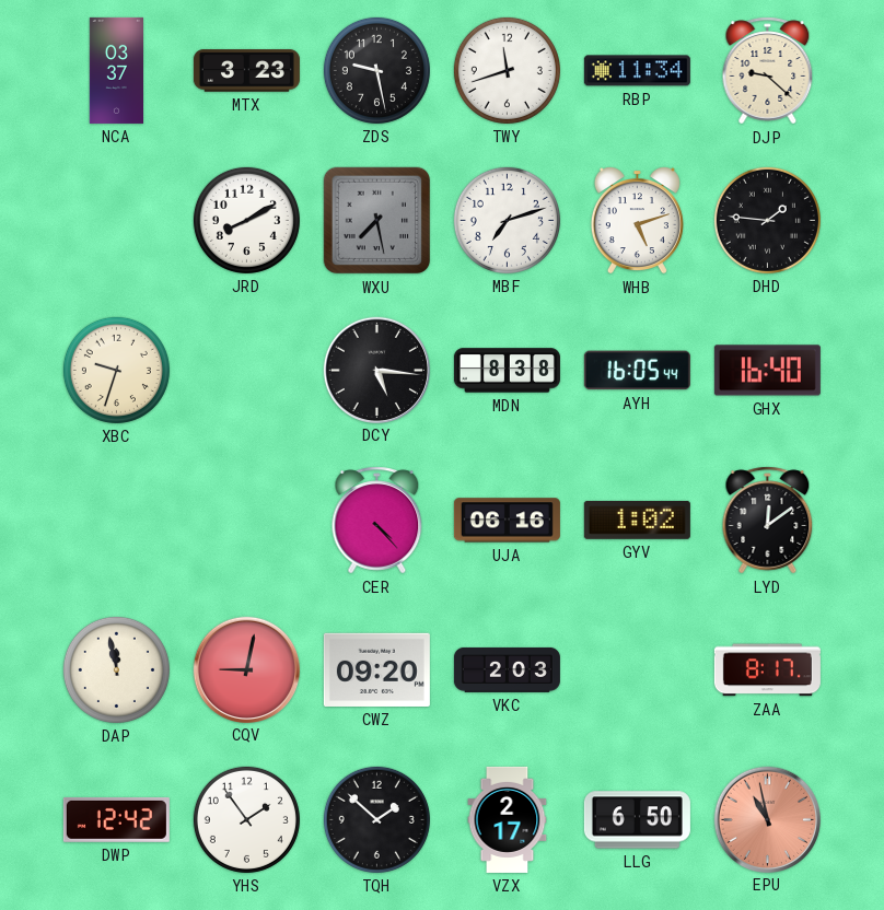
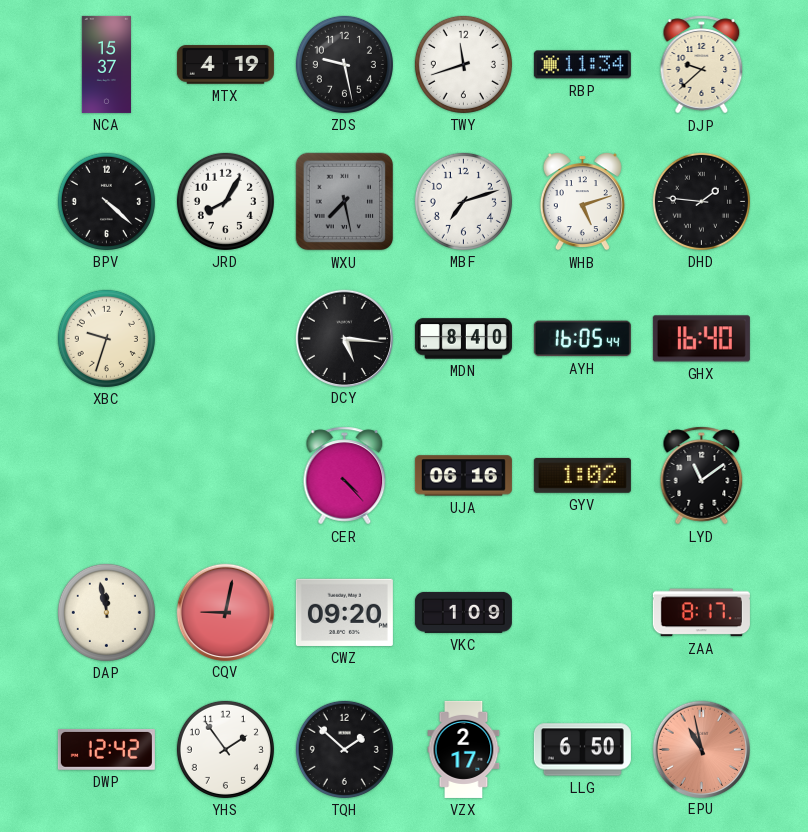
NCA: 03:37 -> 15:37 (106, 64)
MTX: 3:23 -> 4:19 (225, 65)
DJP: 9:22 -> 9:38 (702, 65)
BPV: none -> 4:22 (106, 201)
JRD: 8:10 -> 8:05 (225, 201)
MDN: 8:38 -> 8:40 (463, 339)
LYD: 12:09 -> 11:09 (702, 476)
VKC: 2:03 -> 1:09 (463, 612)
